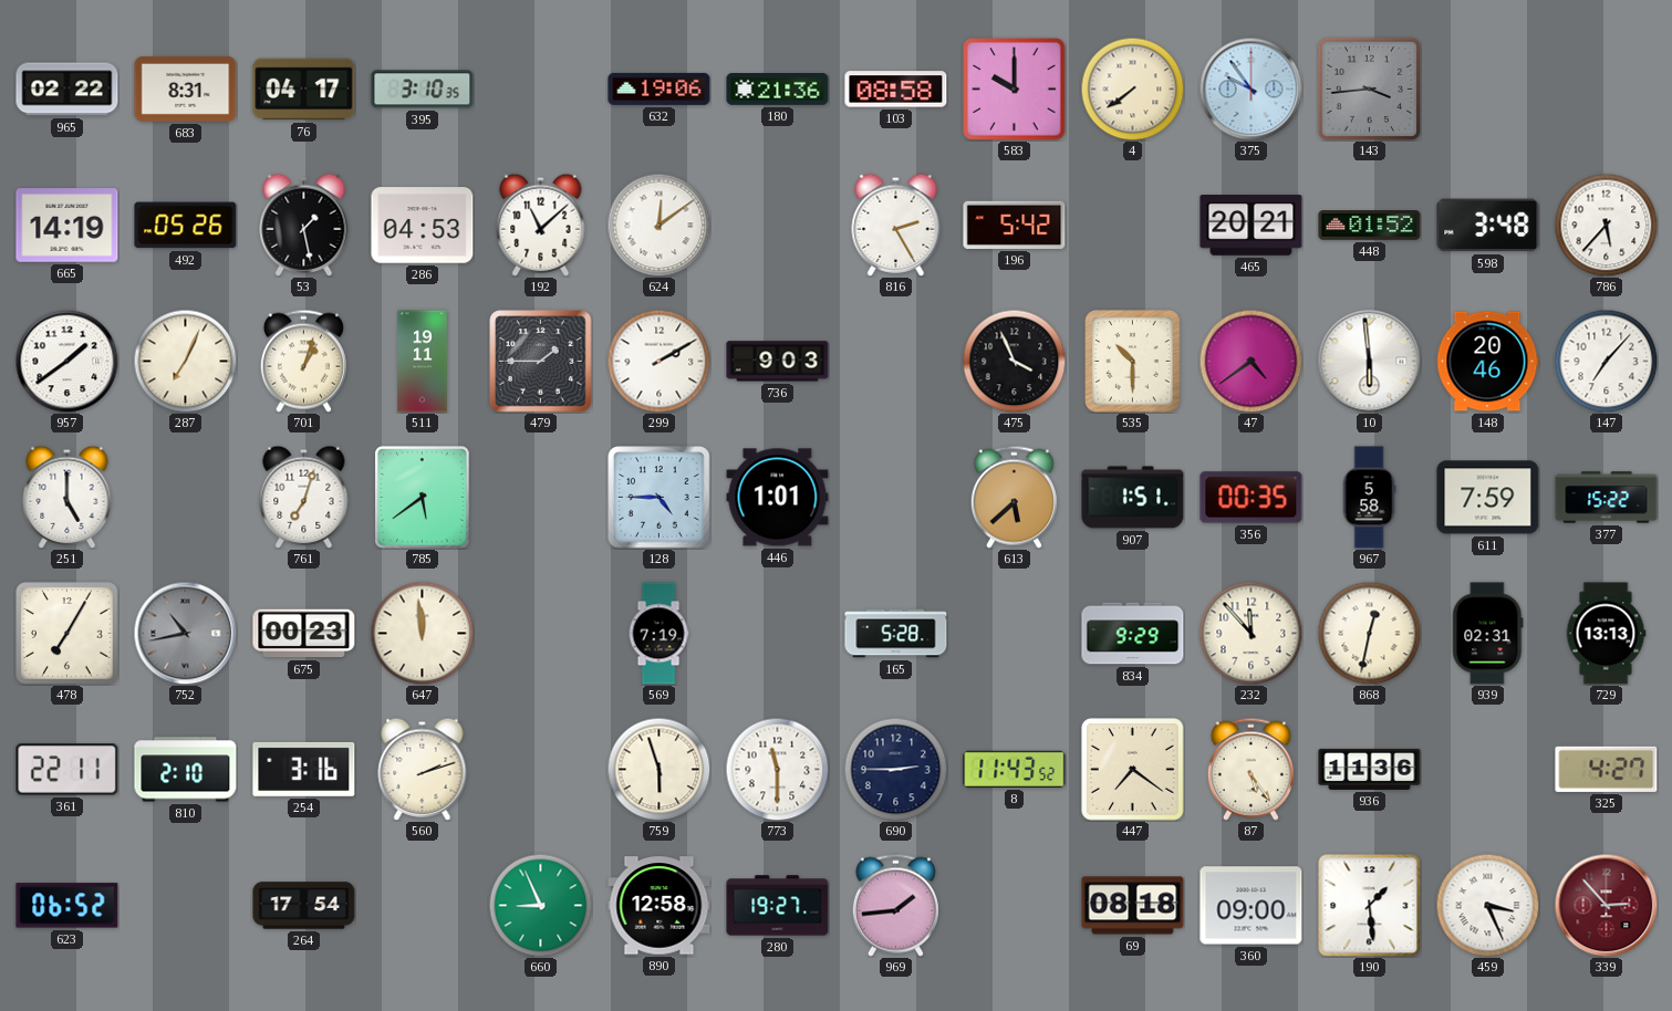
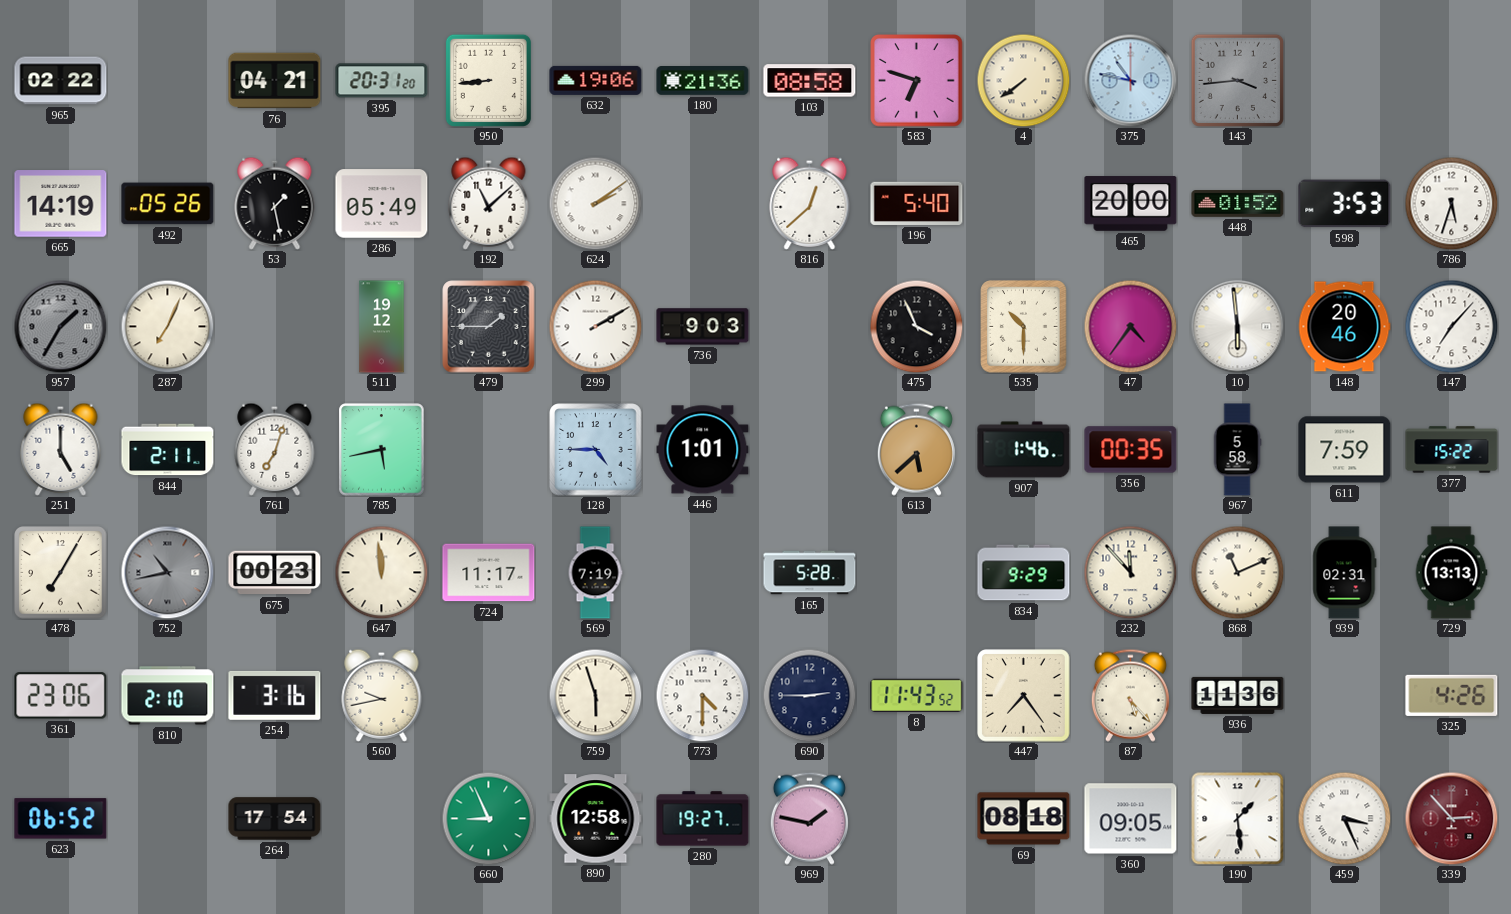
683: 8:31 -> none (186, 88)
76: 04:17 -> 04:21 (275, 81)
395: 3:10 -> 20:31 (382, 81)
950: none -> 8:44 (488, 80)
583: 10:00 -> 6:48 (917, 81)
375: 9:54 -> 10:47 (1130, 80)
286: 04:53 -> 05:49 (382, 204)
624: 12:09 -> 2:09 (595, 203)
816: 2:25 -> 12:38 (810, 203)
196: 5:42 -> 5:40 (917, 203)
465: 20:21 -> 20:00 (1131, 204)
598: 3:48 -> 3:53 (1345, 204)
786: 5:37 -> 5:33 (1451, 203)
957: 1:39 -> 1:35 (60, 326)
957 dial: white -> grey (60, 326)
701: 1:03 -> none (303, 361)
511: 19:11 -> 19:12 (382, 327)
47: 4:39 -> 4:36 (1130, 326)
844: none -> 2:11 (168, 450)
785: 5:39 -> 5:43 (382, 450)
907: 1:51 -> 1:46 (1024, 450)
724: none -> 11:17 (489, 573)
868: 12:32 -> 11:11 (1237, 572)
361: 22:11 -> 23:06 (61, 696)
560: 2:12 -> 9:43 (382, 695)
773: 11:30 -> 4:30 (702, 695)
447: 7:21 -> 7:24 (1024, 696)
87: 5:24 -> 5:23 (1130, 695)
325: 4:27 -> 4:26 (1452, 695)
969: 1:44 -> 1:47 (809, 818)
360: 09:00 -> 09:05 (1131, 819)
